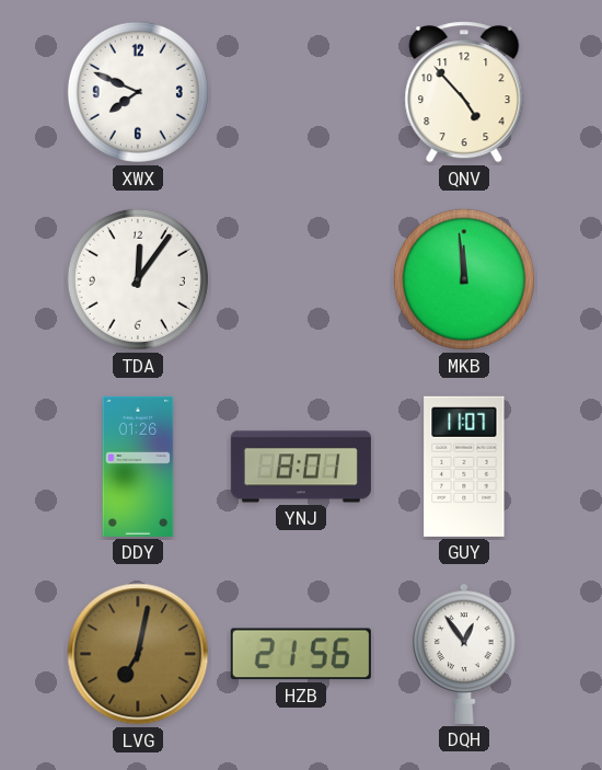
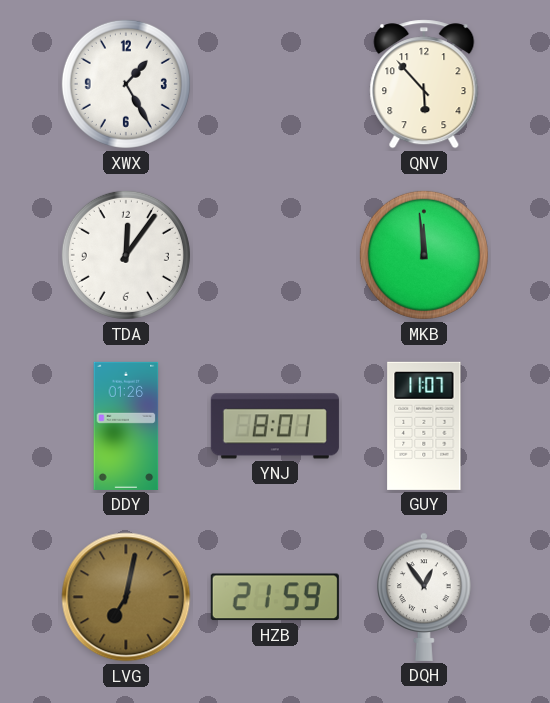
XWX: 7:49 -> 1:25 (126, 84)
QNV: 4:53 -> 5:53 (424, 84)
HZB: 21:56 -> 21:59 (275, 597)
